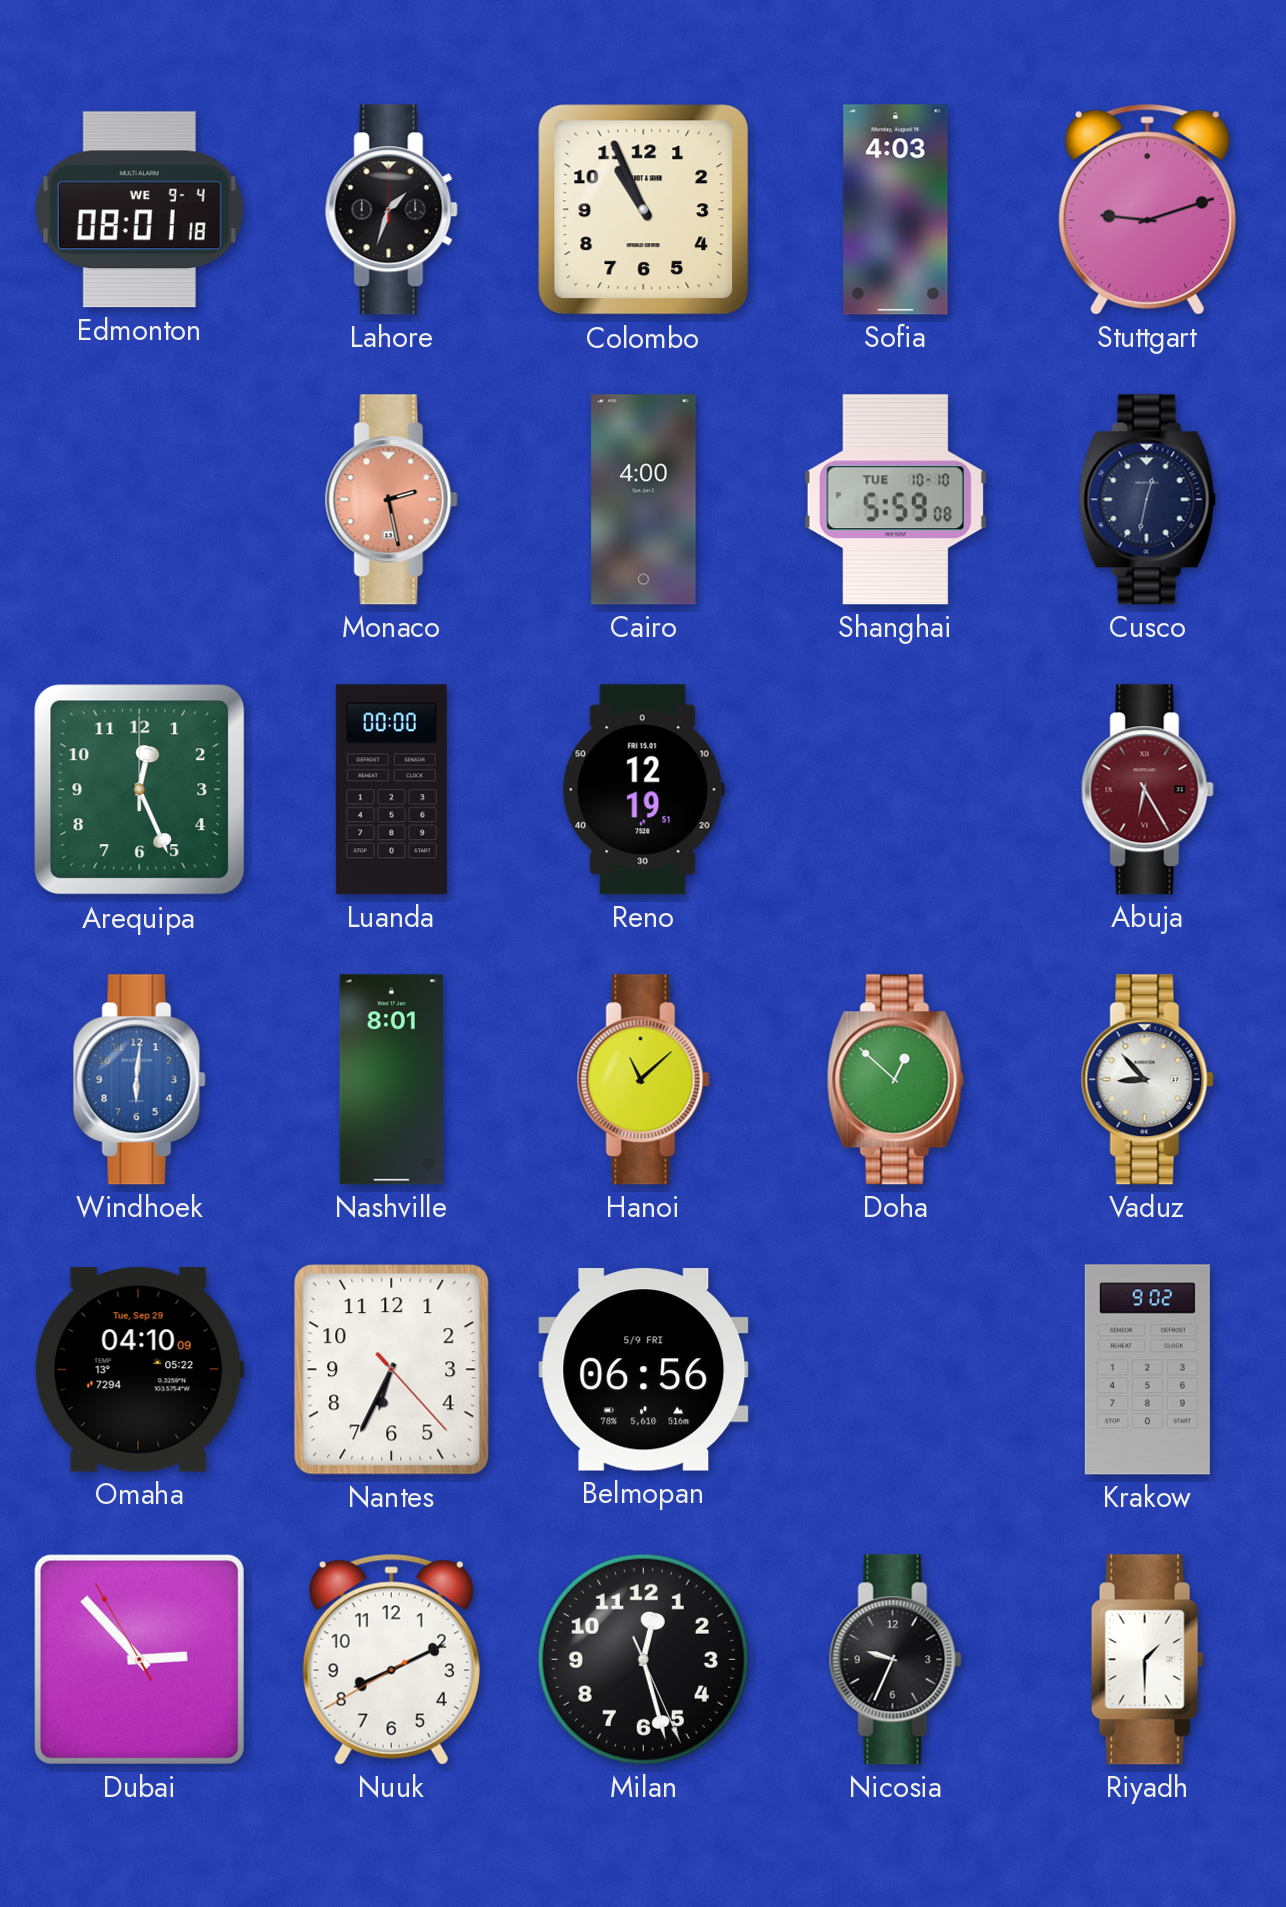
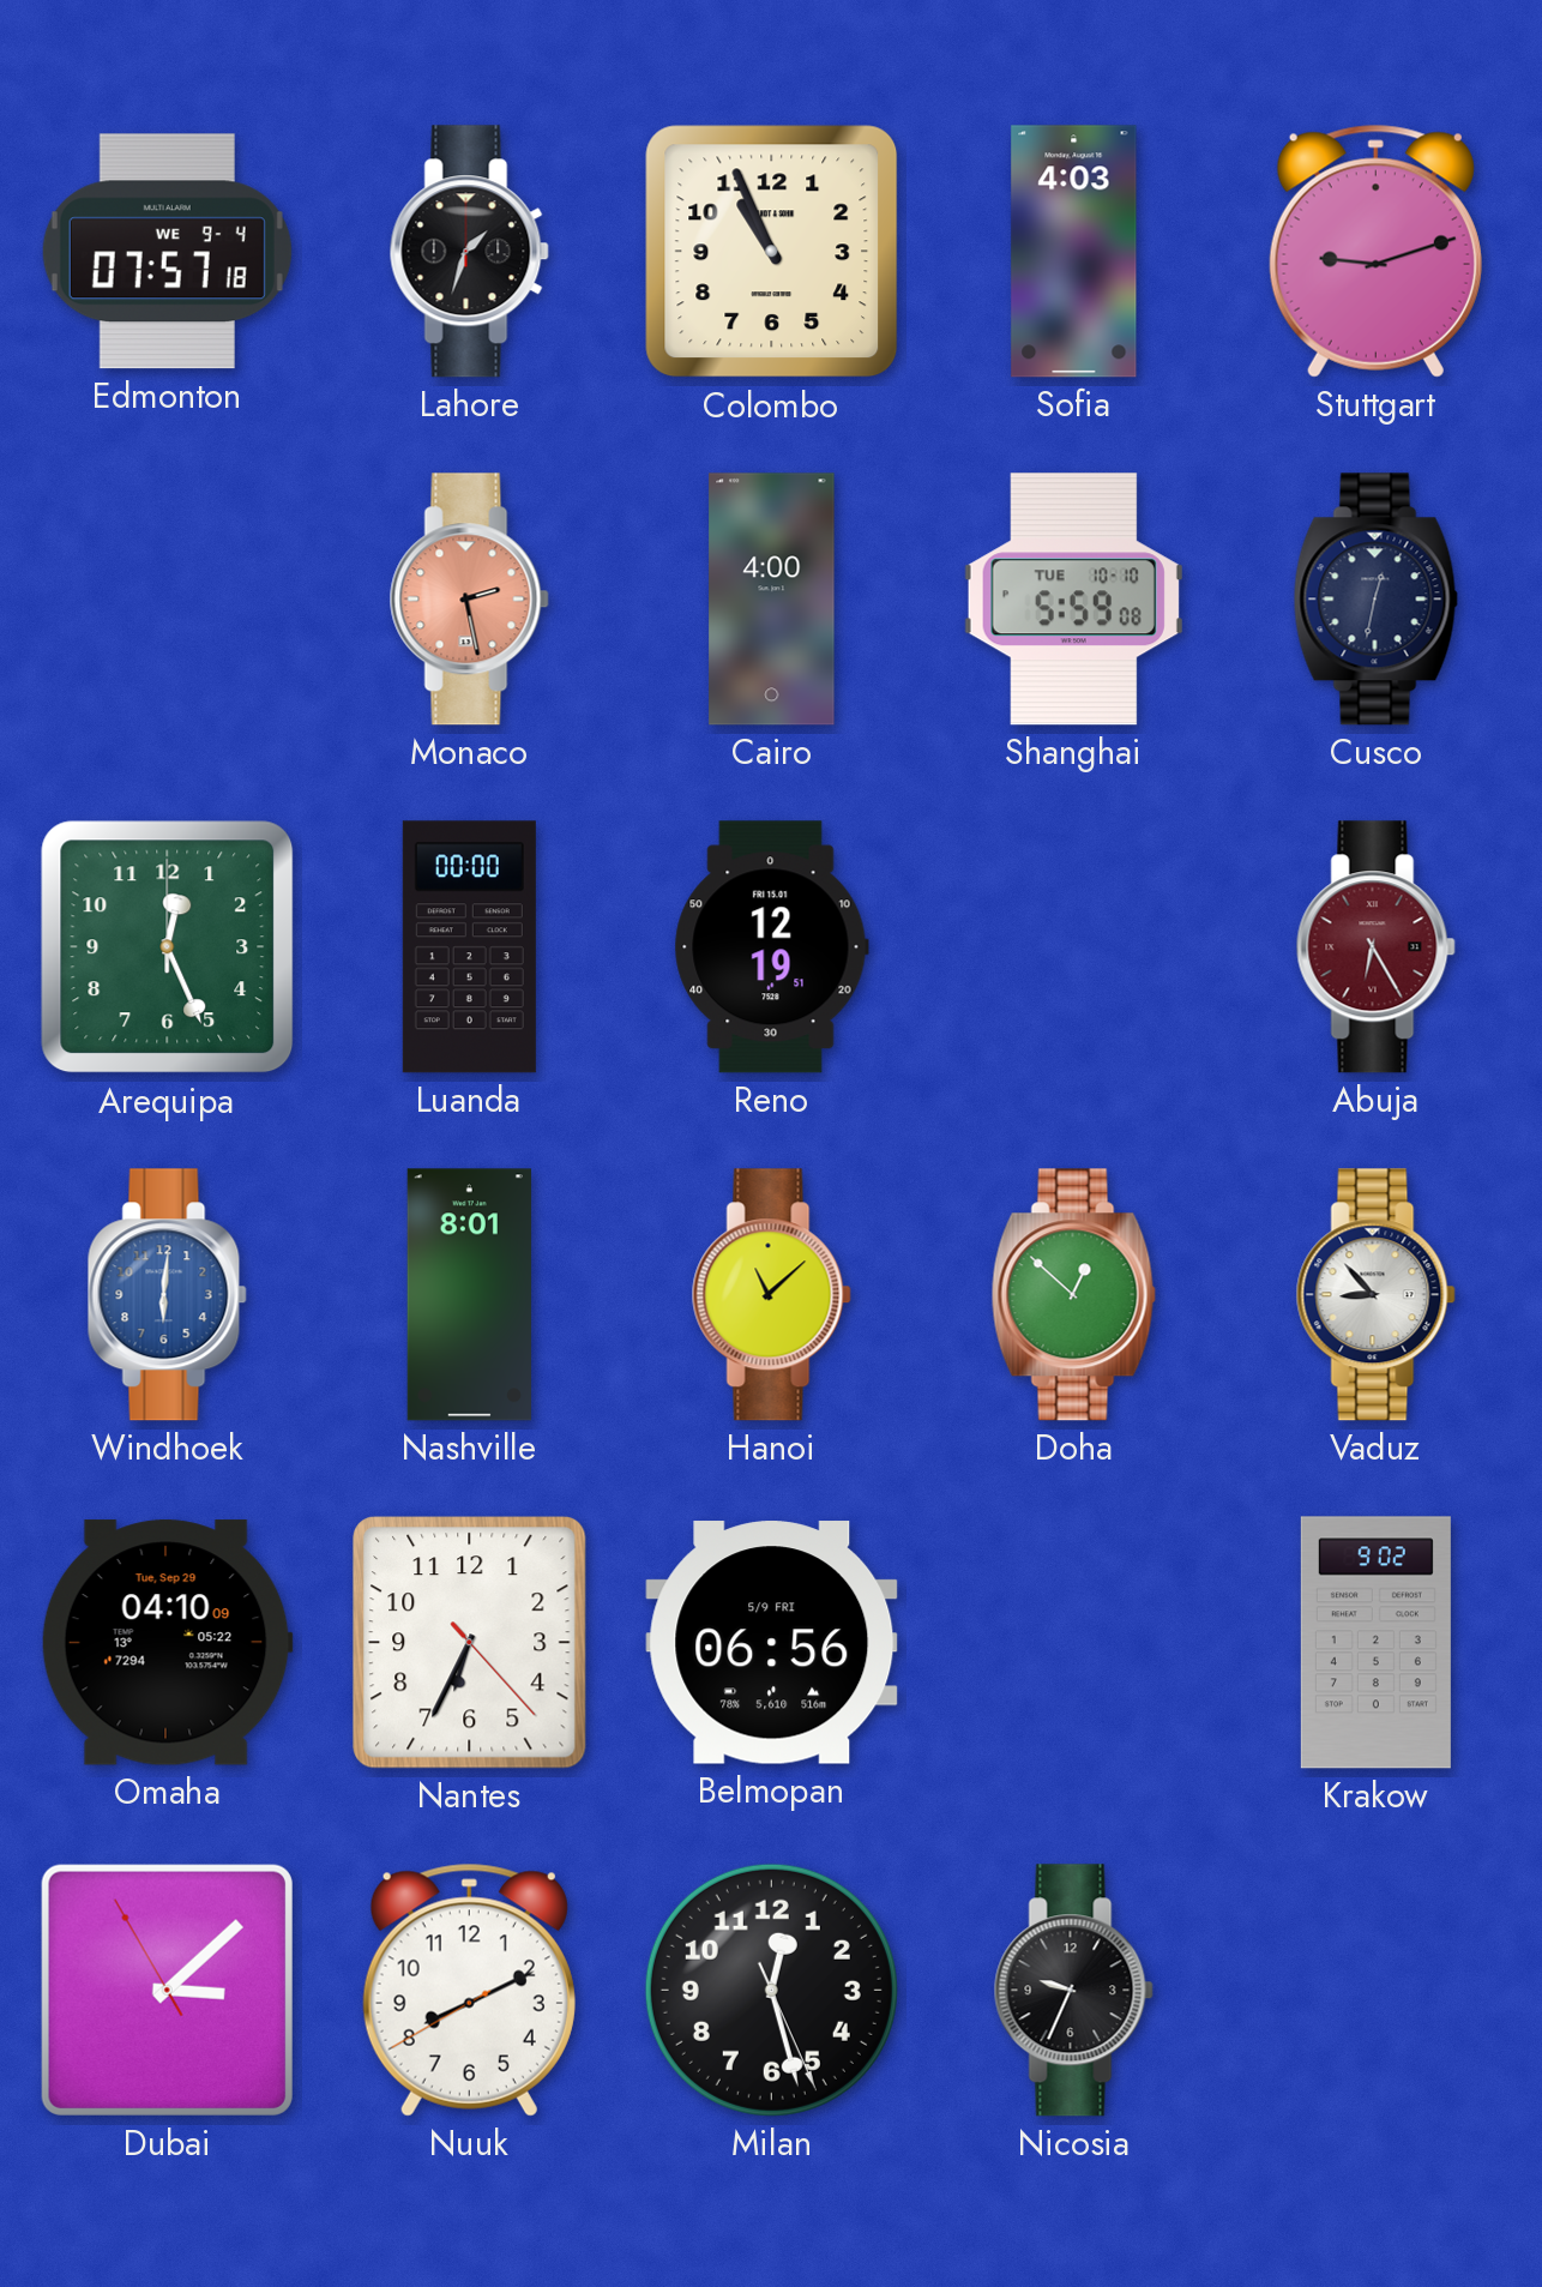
Edmonton: 08:01 -> 07:57 (167, 252)
Dubai: 2:52 -> 3:07 (167, 1990)
Riyadh: 1:30 -> none (1147, 1660)
